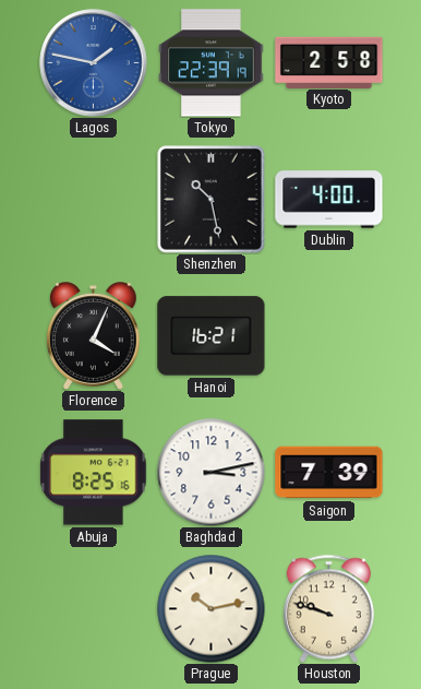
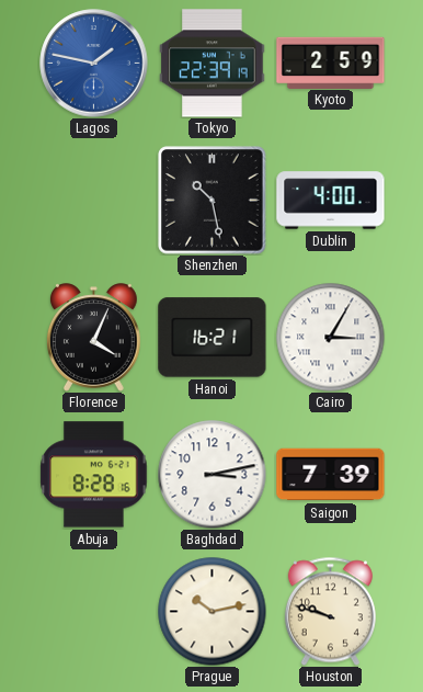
Kyoto: 2:58 -> 2:59 (331, 63)
Cairo: none -> 3:05 (331, 338)
Abuja: 8:25 -> 8:28 (94, 475)
